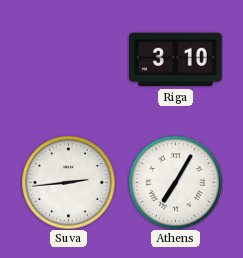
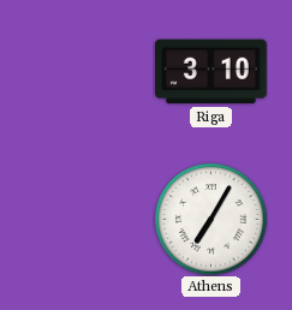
Suva: 2:44 -> none (68, 182)
